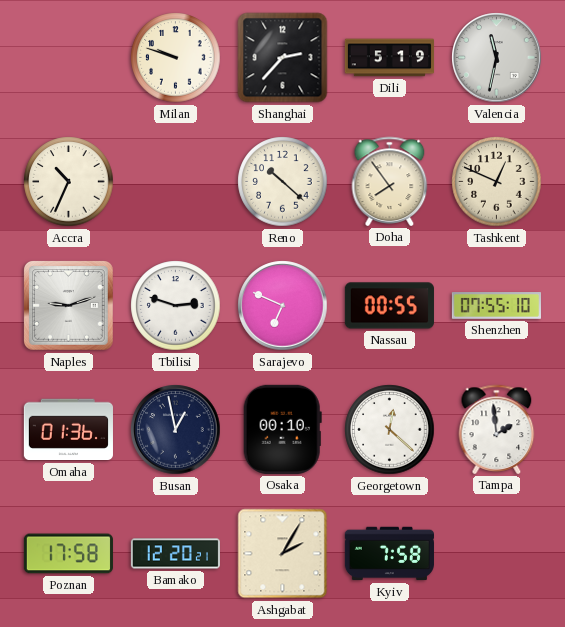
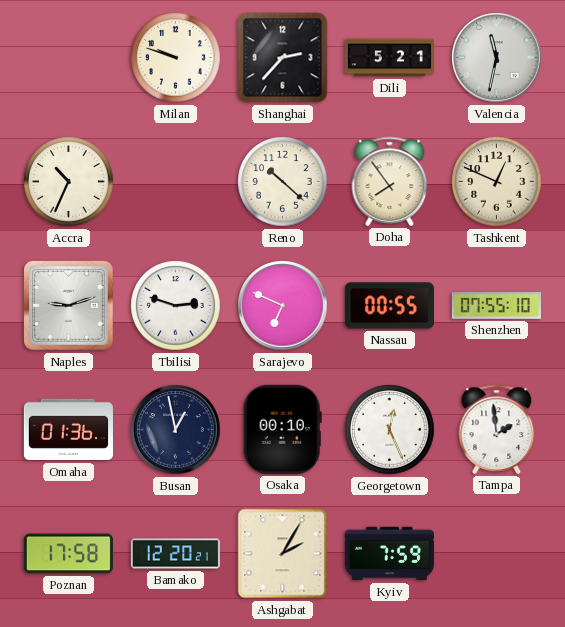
Dili: 5:19 -> 5:21 (389, 58)
Georgetown: 12:22 -> 12:26 (390, 430)
Kyiv: 7:58 -> 7:59 (389, 554)
